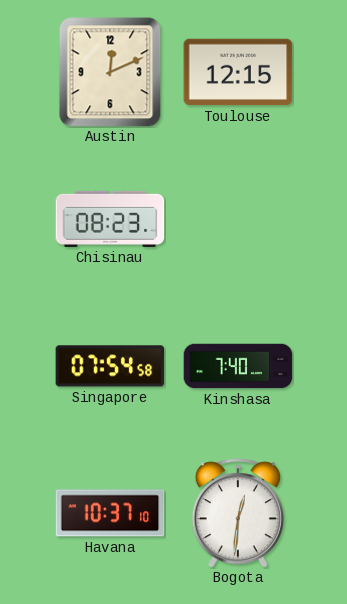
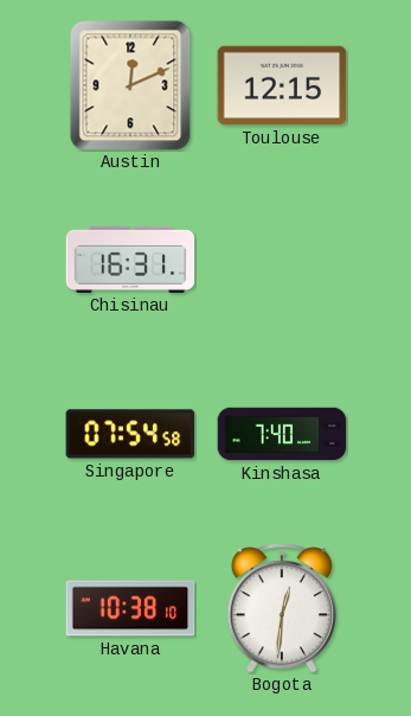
Chisinau: 08:23 -> 16:31 (130, 260)
Havana: 10:37 -> 10:38 (130, 608)
